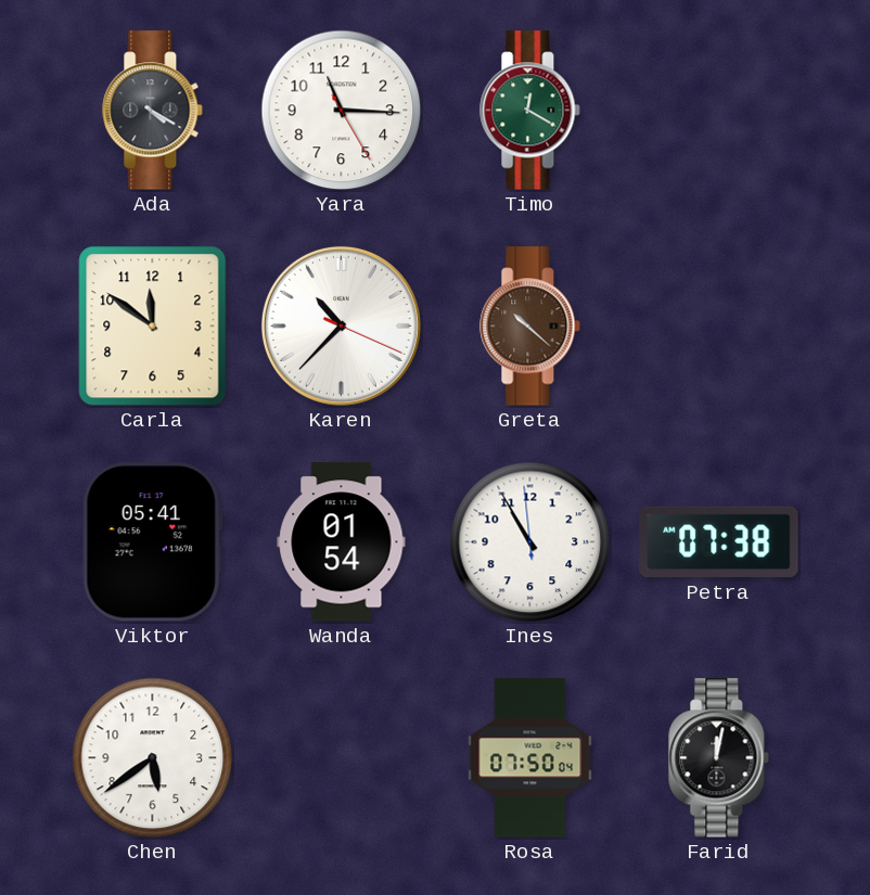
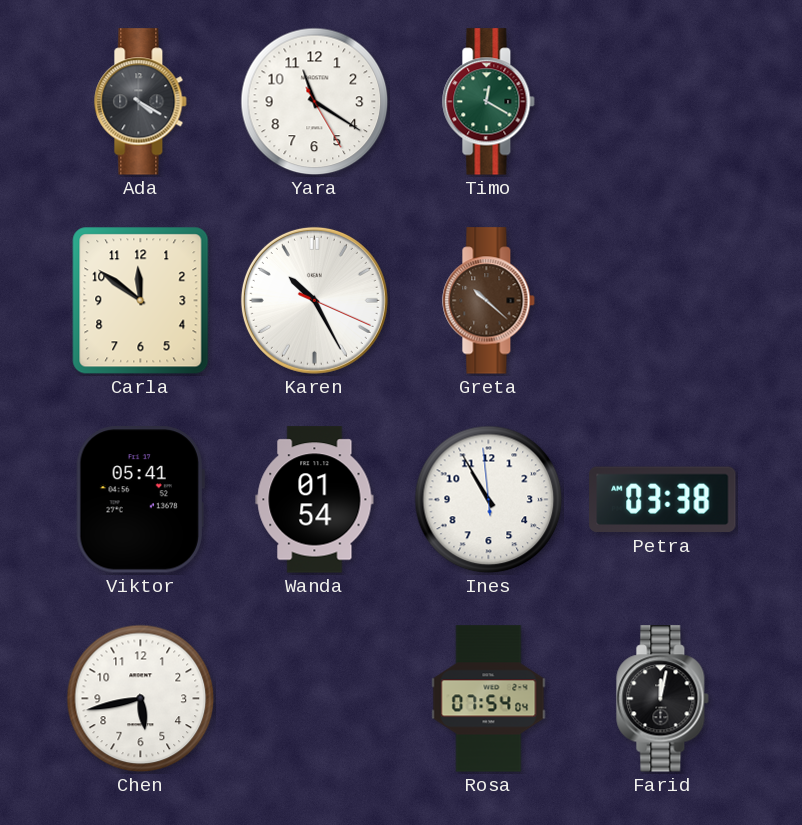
Yara: 11:15 -> 11:20 (315, 102)
Karen: 10:37 -> 10:25 (314, 300)
Petra: 07:38 -> 03:38 (663, 500)
Chen: 5:39 -> 5:43 (141, 699)
Rosa: 07:50 -> 07:54 (489, 699)
